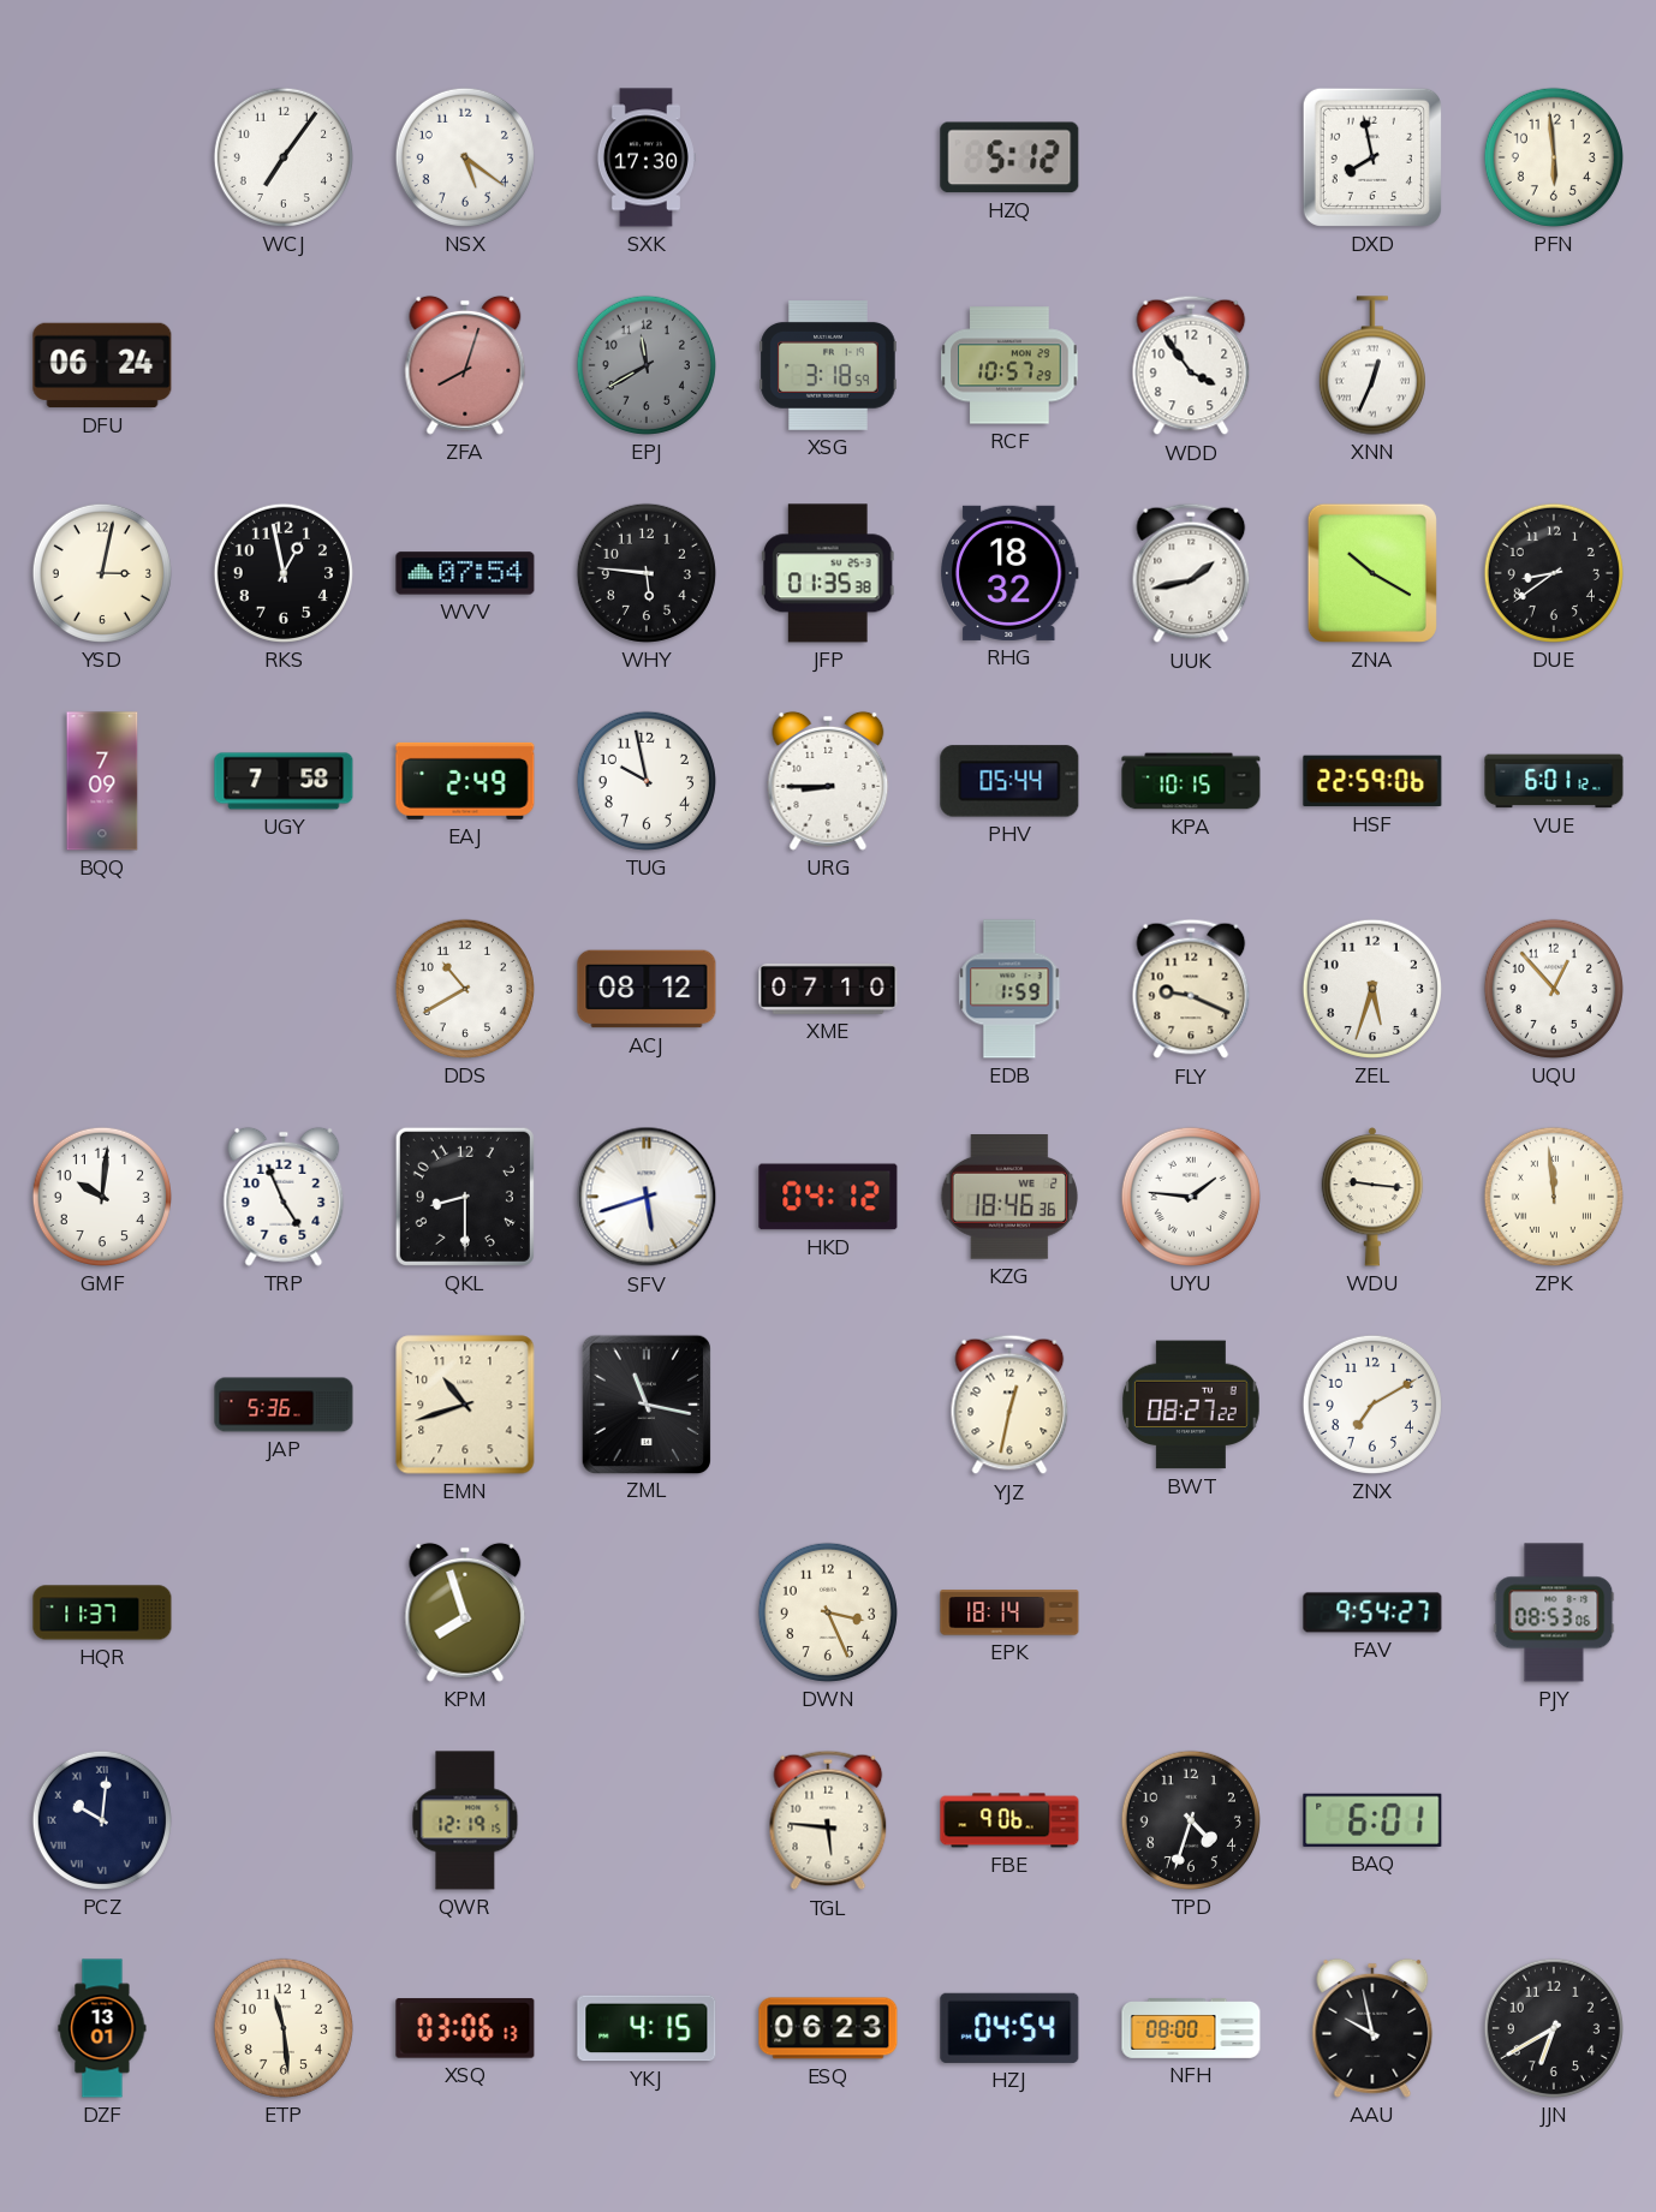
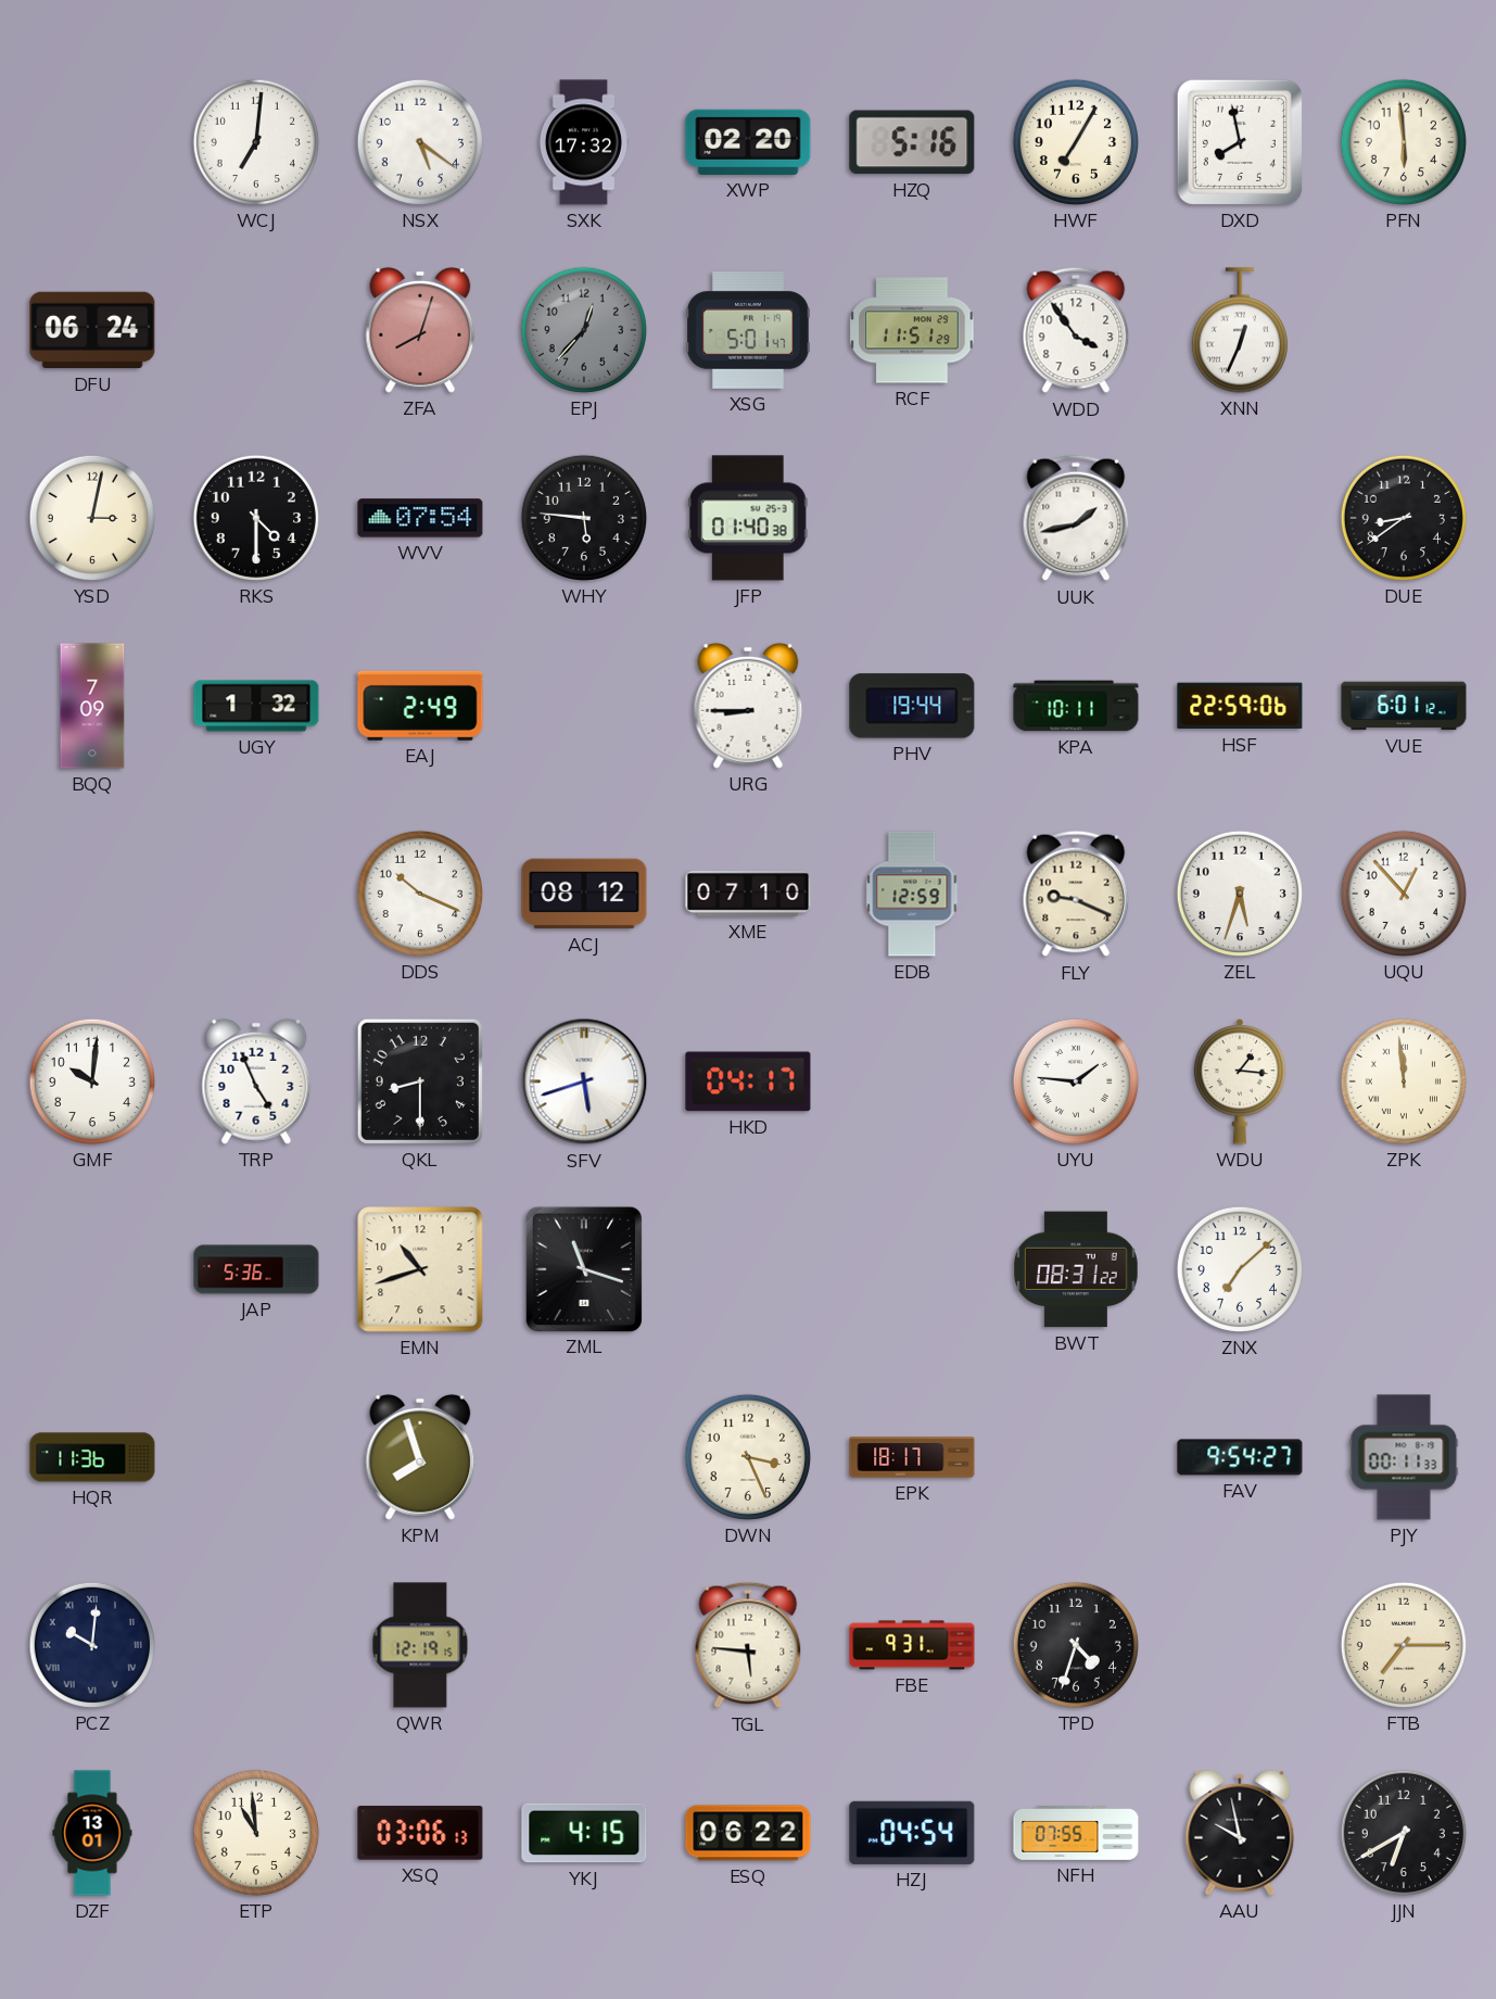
WCJ: 7:06 -> 7:01 (256, 142)
SXK: 17:30 -> 17:32 (583, 142)
XWP: none -> 02:20 (748, 142)
HZQ: 5:12 -> 5:16 (912, 142)
HWF: none -> 7:05 (1076, 142)
EPJ: 11:40 -> 12:37 (584, 330)
XSG: 3:18 -> 5:01 (748, 331)
RCF: 10:57 -> 11:51 (912, 330)
RKS: 12:58 -> 4:30 (256, 518)
JFP: 01:35 -> 01:40 (748, 518)
RHG: 18:32 -> none (1009, 573)
ZNA: 10:20 -> none (1372, 573)
UGY: 7:58 -> 1:32 (256, 706)
TUG: 9:58 -> none (647, 781)
PHV: 05:44 -> 19:44 (912, 706)
KPA: 10:15 -> 10:11 (1076, 706)
DDS: 10:40 -> 10:19 (420, 894)
EDB: 1:59 -> 12:59 (912, 894)
HKD: 04:12 -> 04:17 (748, 1081)
KZG: 18:46 -> none (1009, 1198)
WDU: 9:16 -> 1:16 (1240, 1083)
ZML: 11:17 -> 11:18 (583, 1268)
YJZ: 12:32 -> none (1009, 1405)
BWT: 08:27 -> 08:31 (1076, 1269)
ZNX: 7:10 -> 7:08 (1240, 1269)
HQR: 11:37 -> 11:36 (92, 1457)
EPK: 18:14 -> 18:17 (912, 1457)
PJY: 08:53 -> 00:11 (1404, 1457)
FBE: 9:06 -> 9:31 (912, 1645)
BAQ: 6:01 -> none (1372, 1820)
FTB: none -> 7:15 (1404, 1645)
ETP: 11:29 -> 10:59 (256, 1833)
ESQ: 06:23 -> 06:22 (748, 1833)
NFH: 08:00 -> 07:55 (1076, 1833)
